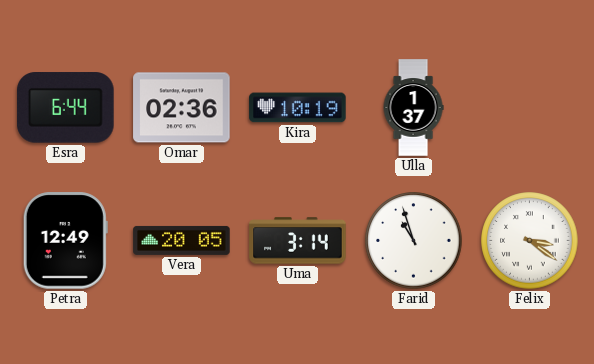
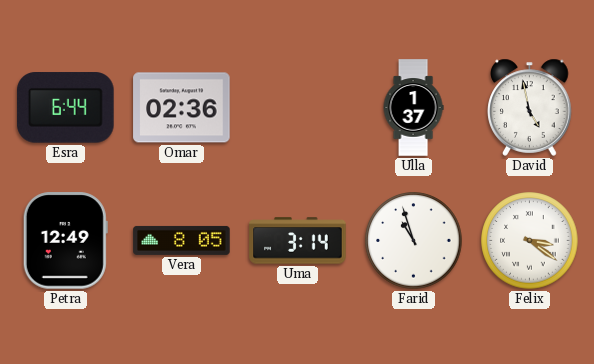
Kira: 10:19 -> none (298, 108)
David: none -> 4:58 (530, 107)
Vera: 20:05 -> 8:05 (182, 240)
